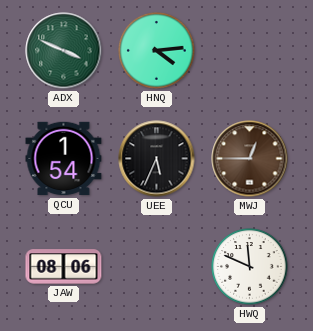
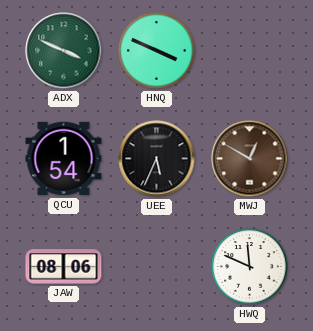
HNQ: 4:14 -> 3:49 (157, 51)
MWJ: 12:45 -> 12:50 (250, 159)
